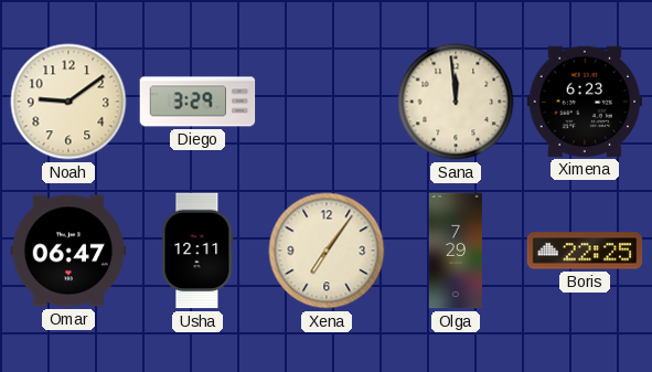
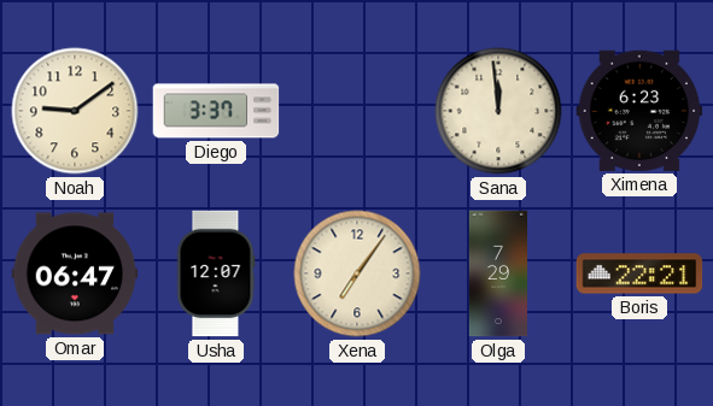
Diego: 3:29 -> 3:37 (216, 111)
Usha: 12:11 -> 12:07 (216, 273)
Boris: 22:25 -> 22:21 (639, 273)
